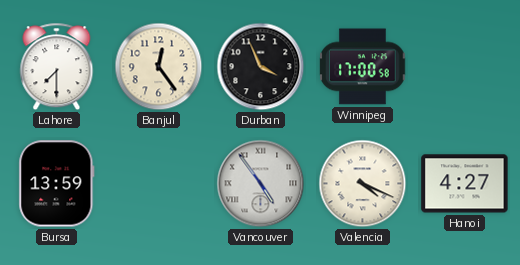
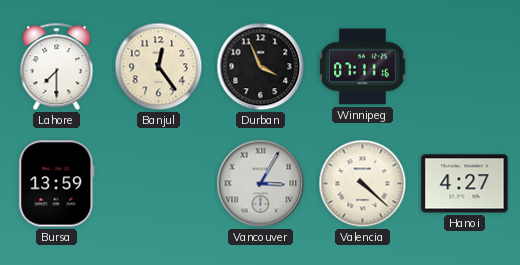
Winnipeg: 17:00 -> 07:11 (363, 67)
Vancouver: 4:54 -> 3:05 (261, 184)
Valencia: 4:19 -> 4:22 (363, 184)
